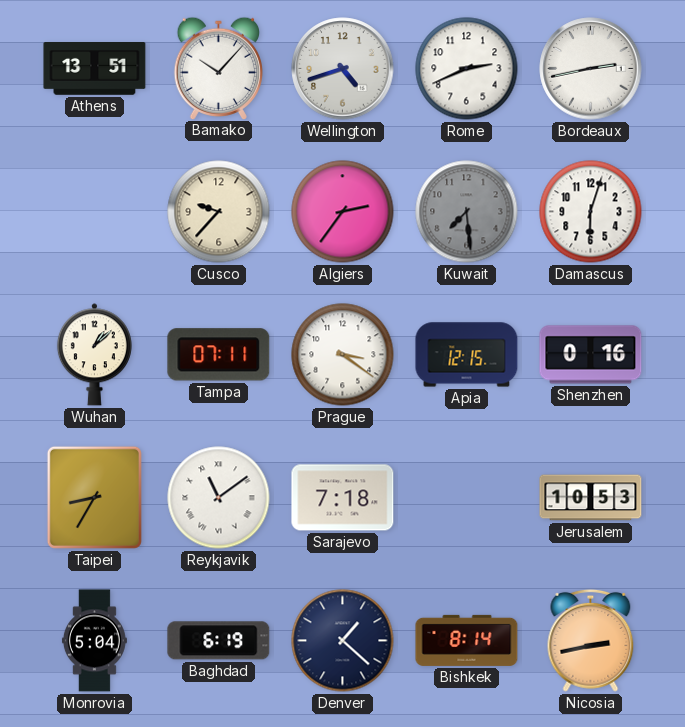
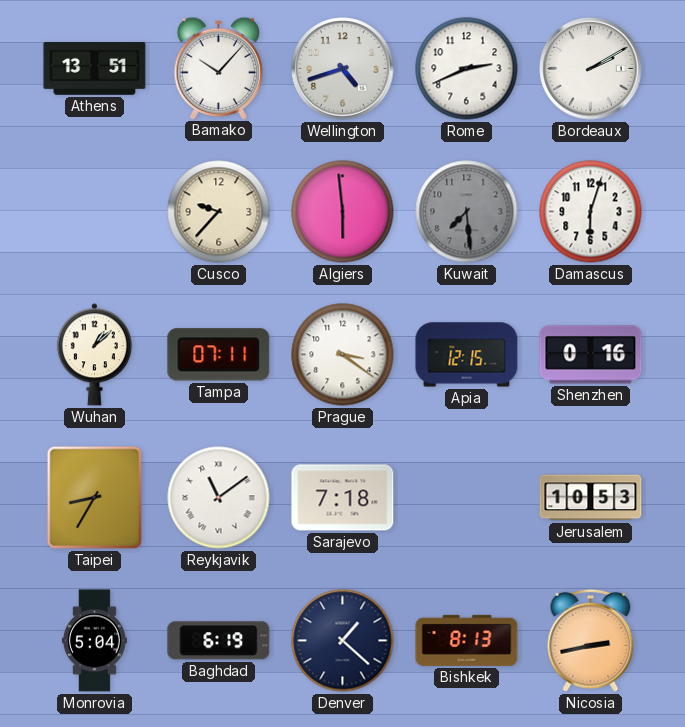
Bordeaux: 2:43 -> 2:10 (591, 69)
Algiers: 2:36 -> 5:59 (343, 212)
Bishkek: 8:14 -> 8:13 (467, 640)
